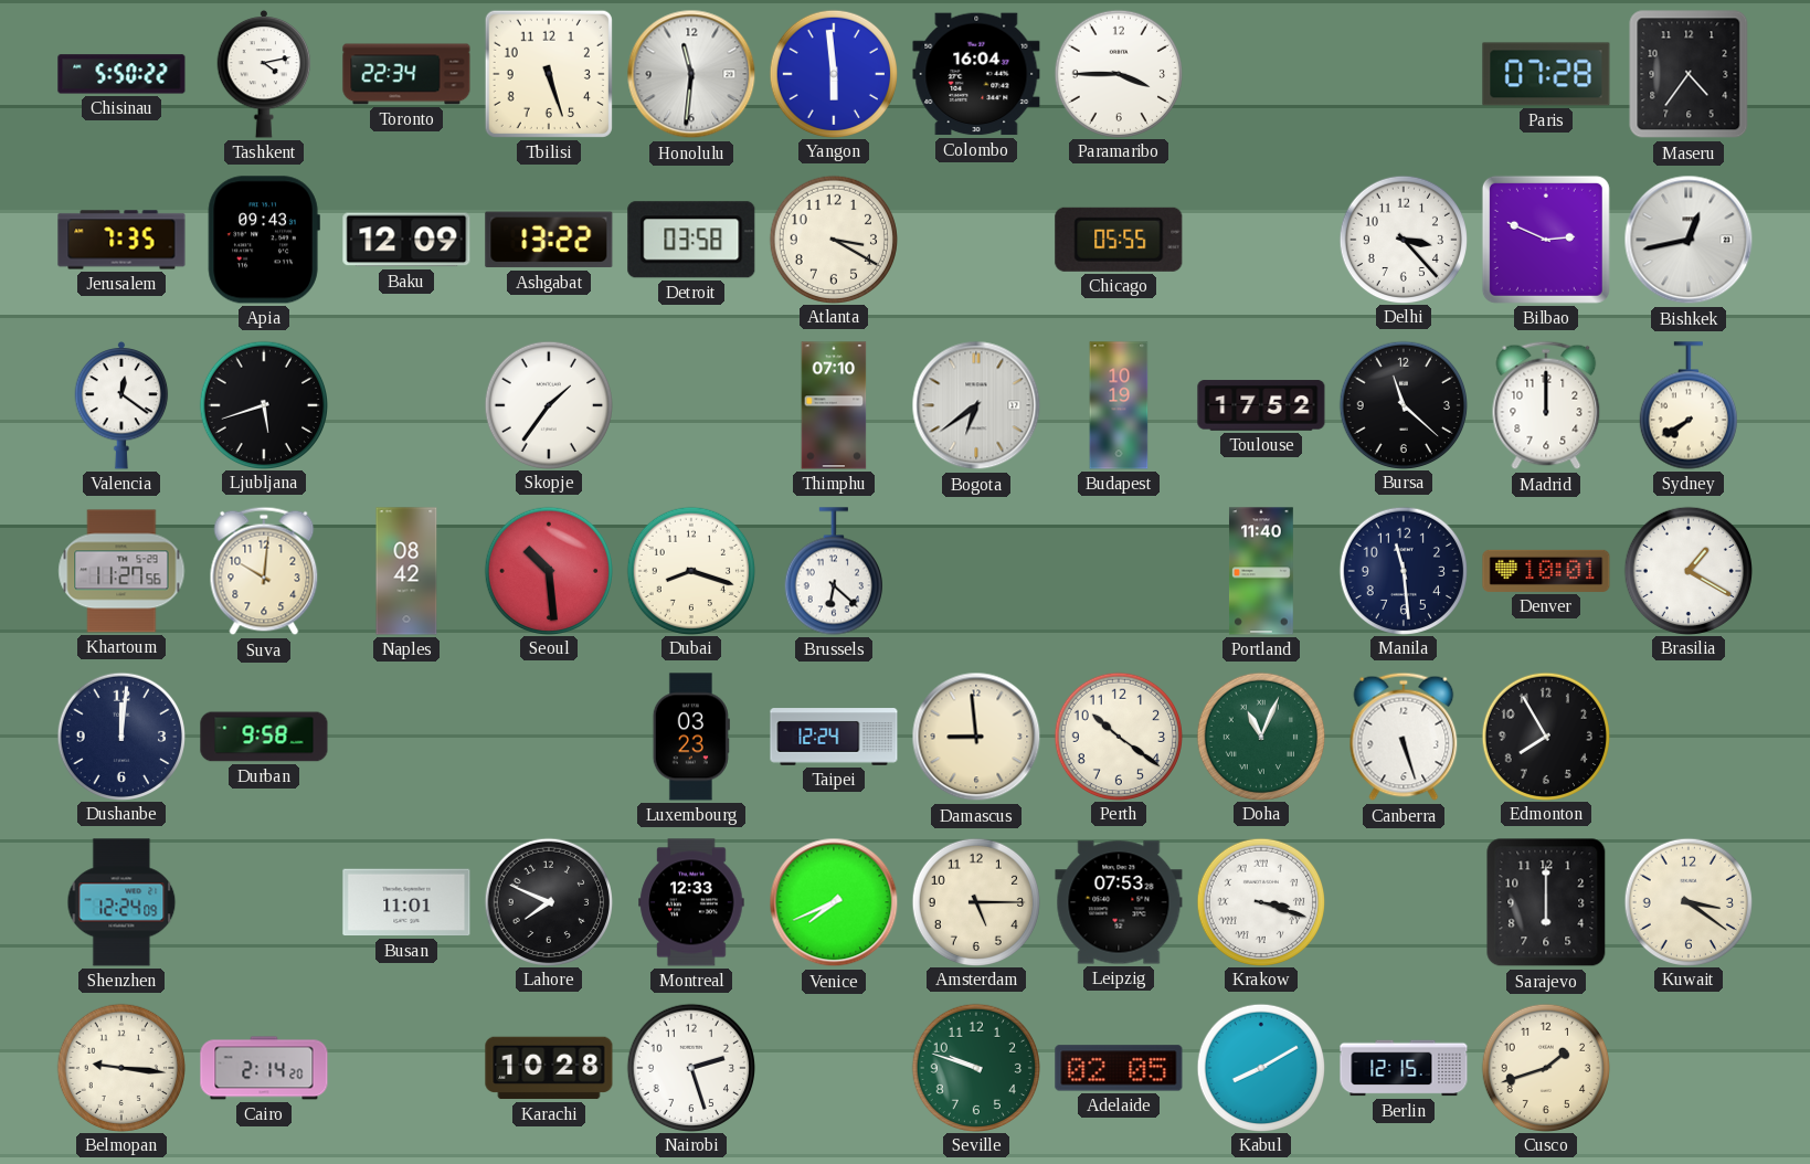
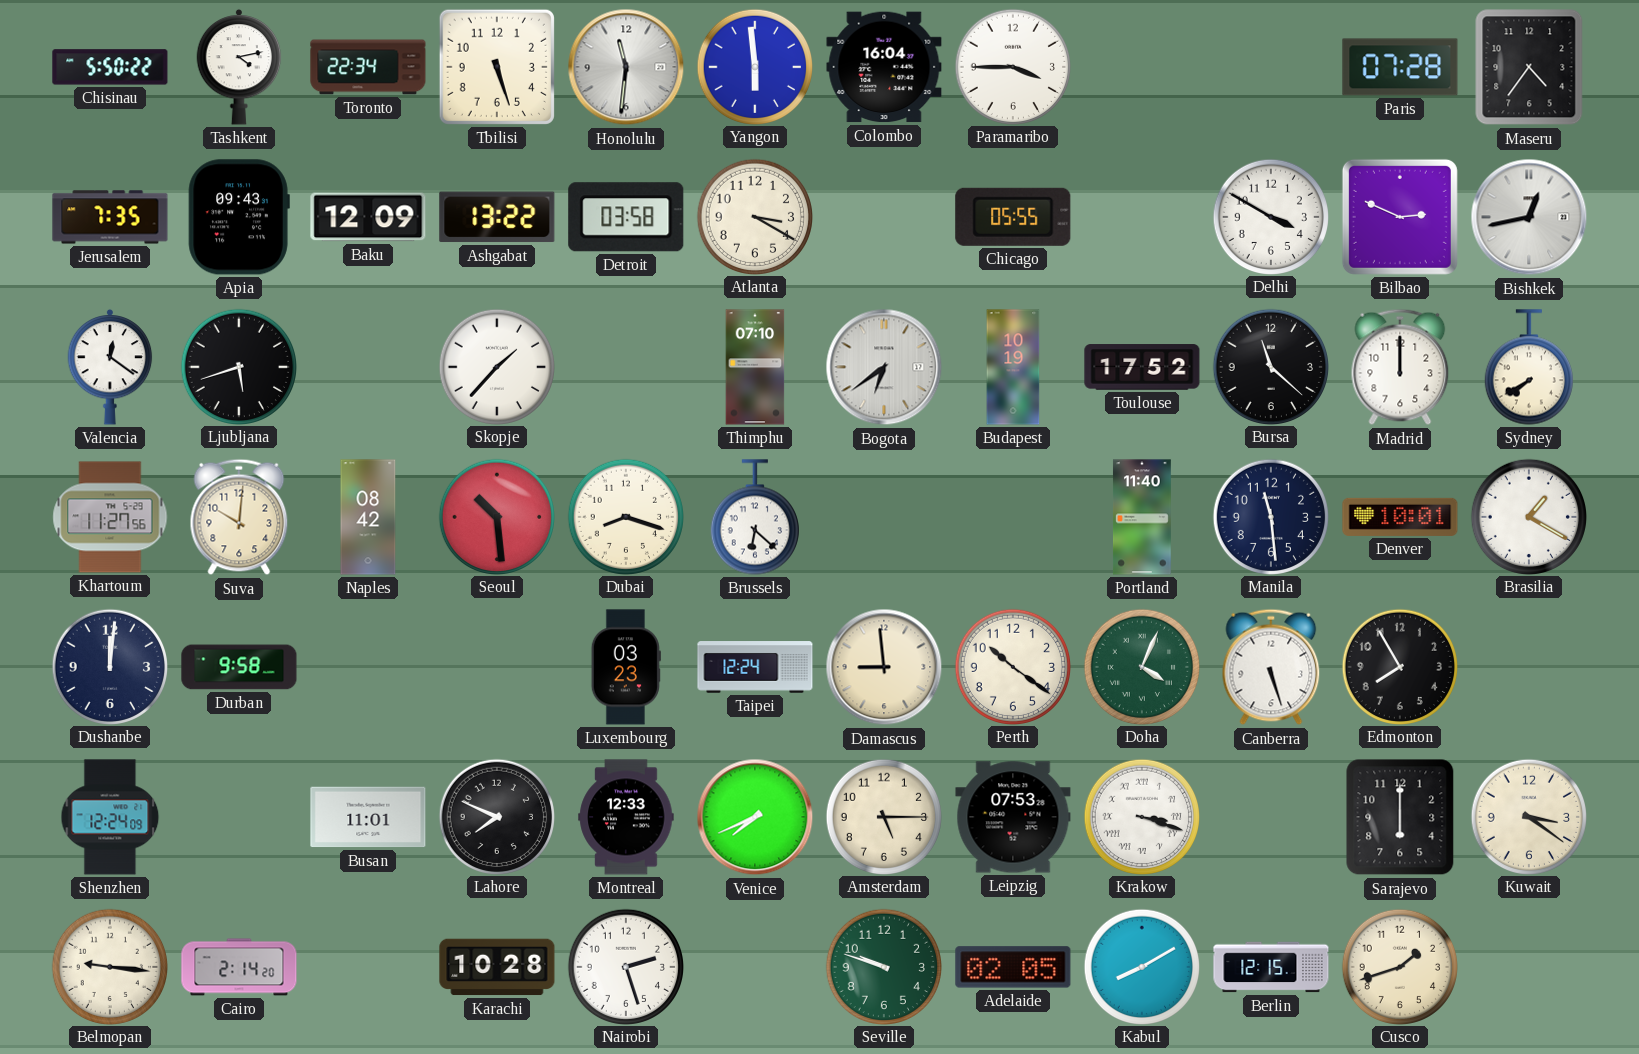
Delhi: 3:23 -> 3:50 (1270, 216)
Skopje: 1:36 -> 1:37 (496, 366)
Doha: 11:04 -> 4:04 (1141, 666)
